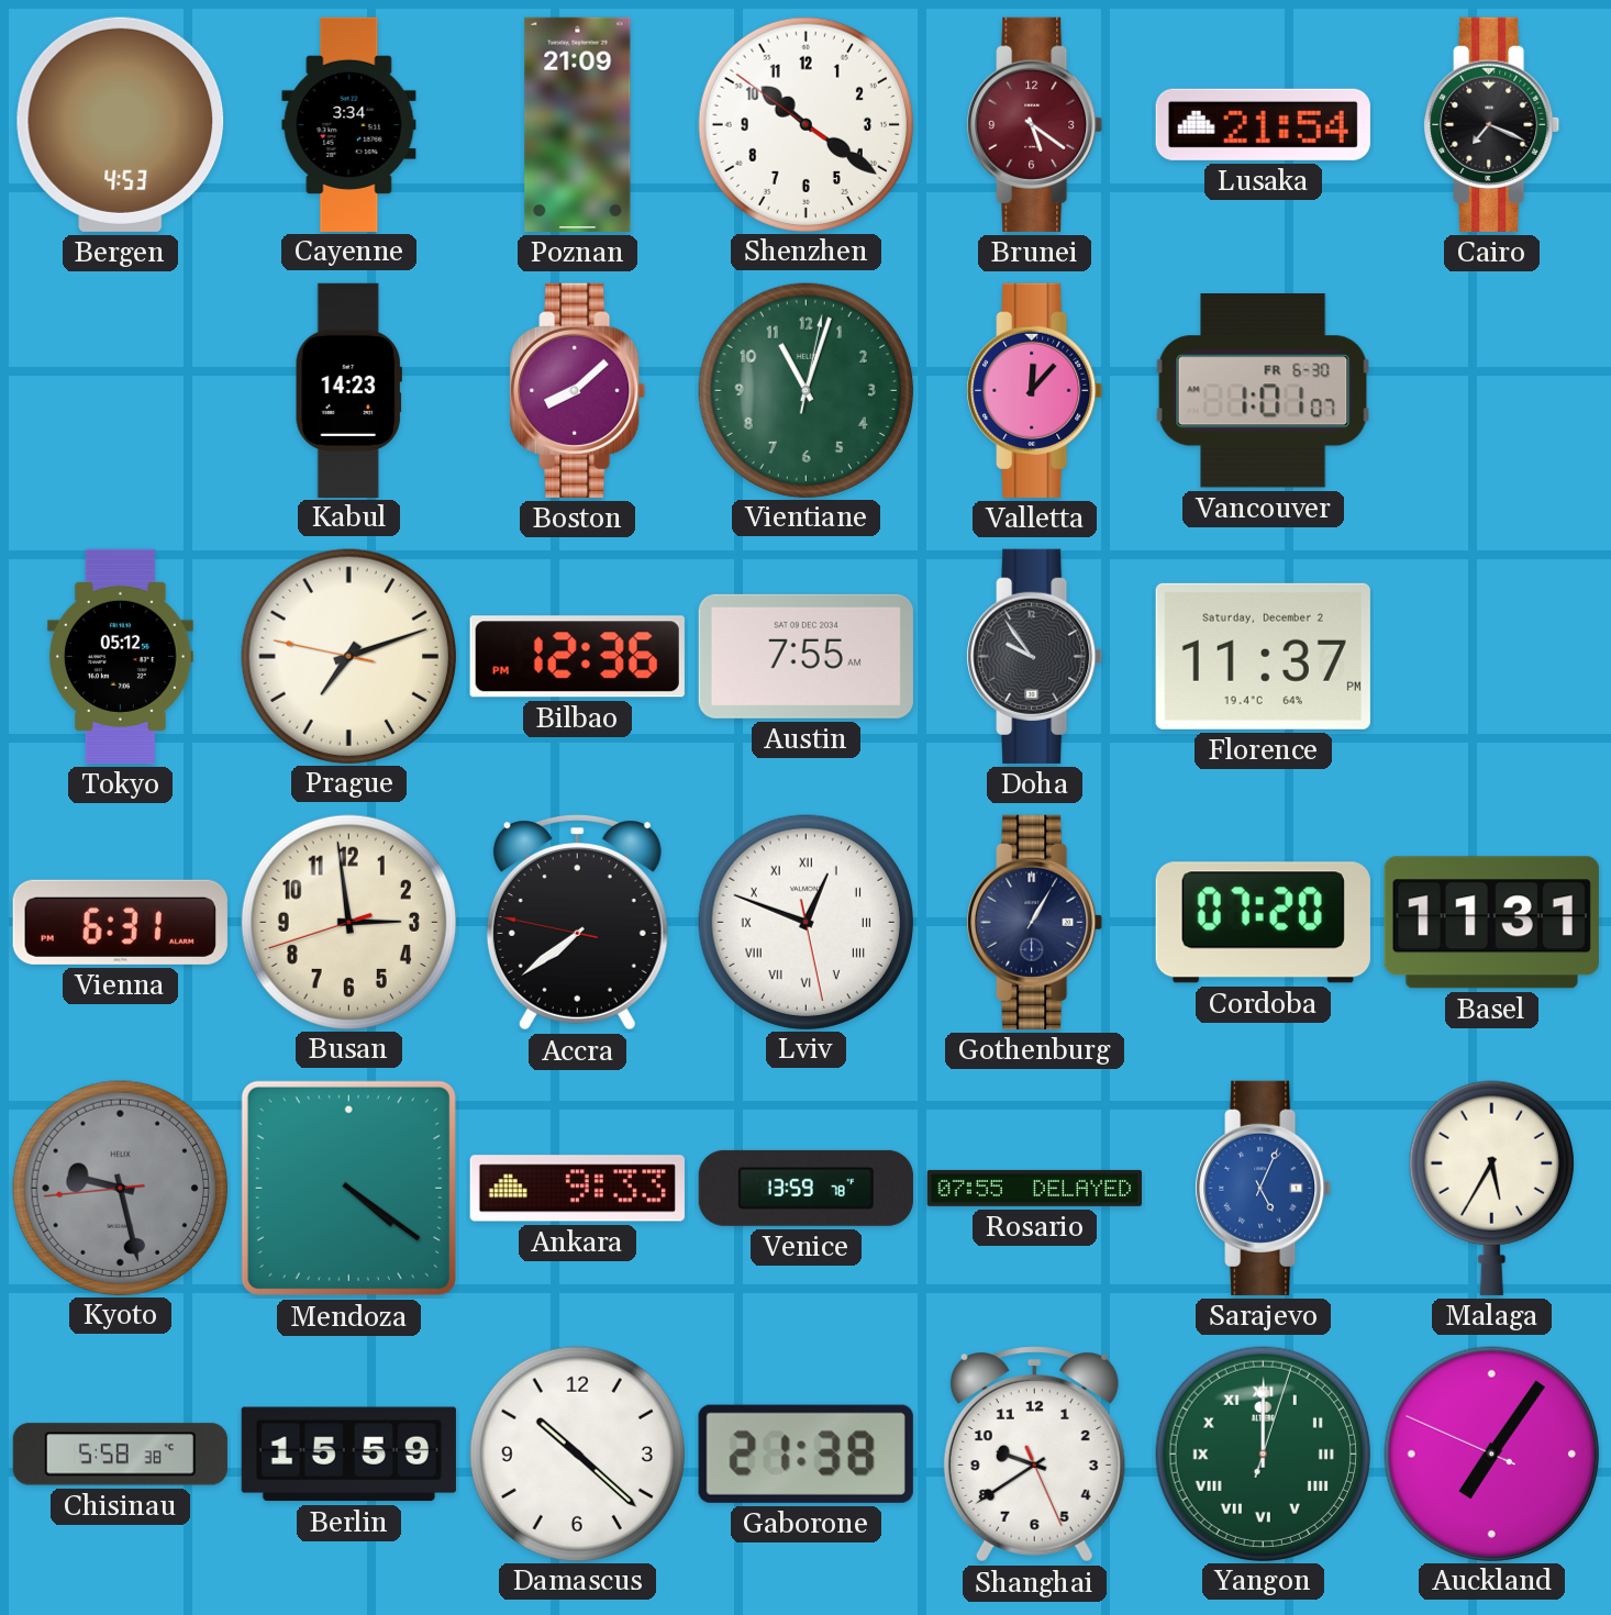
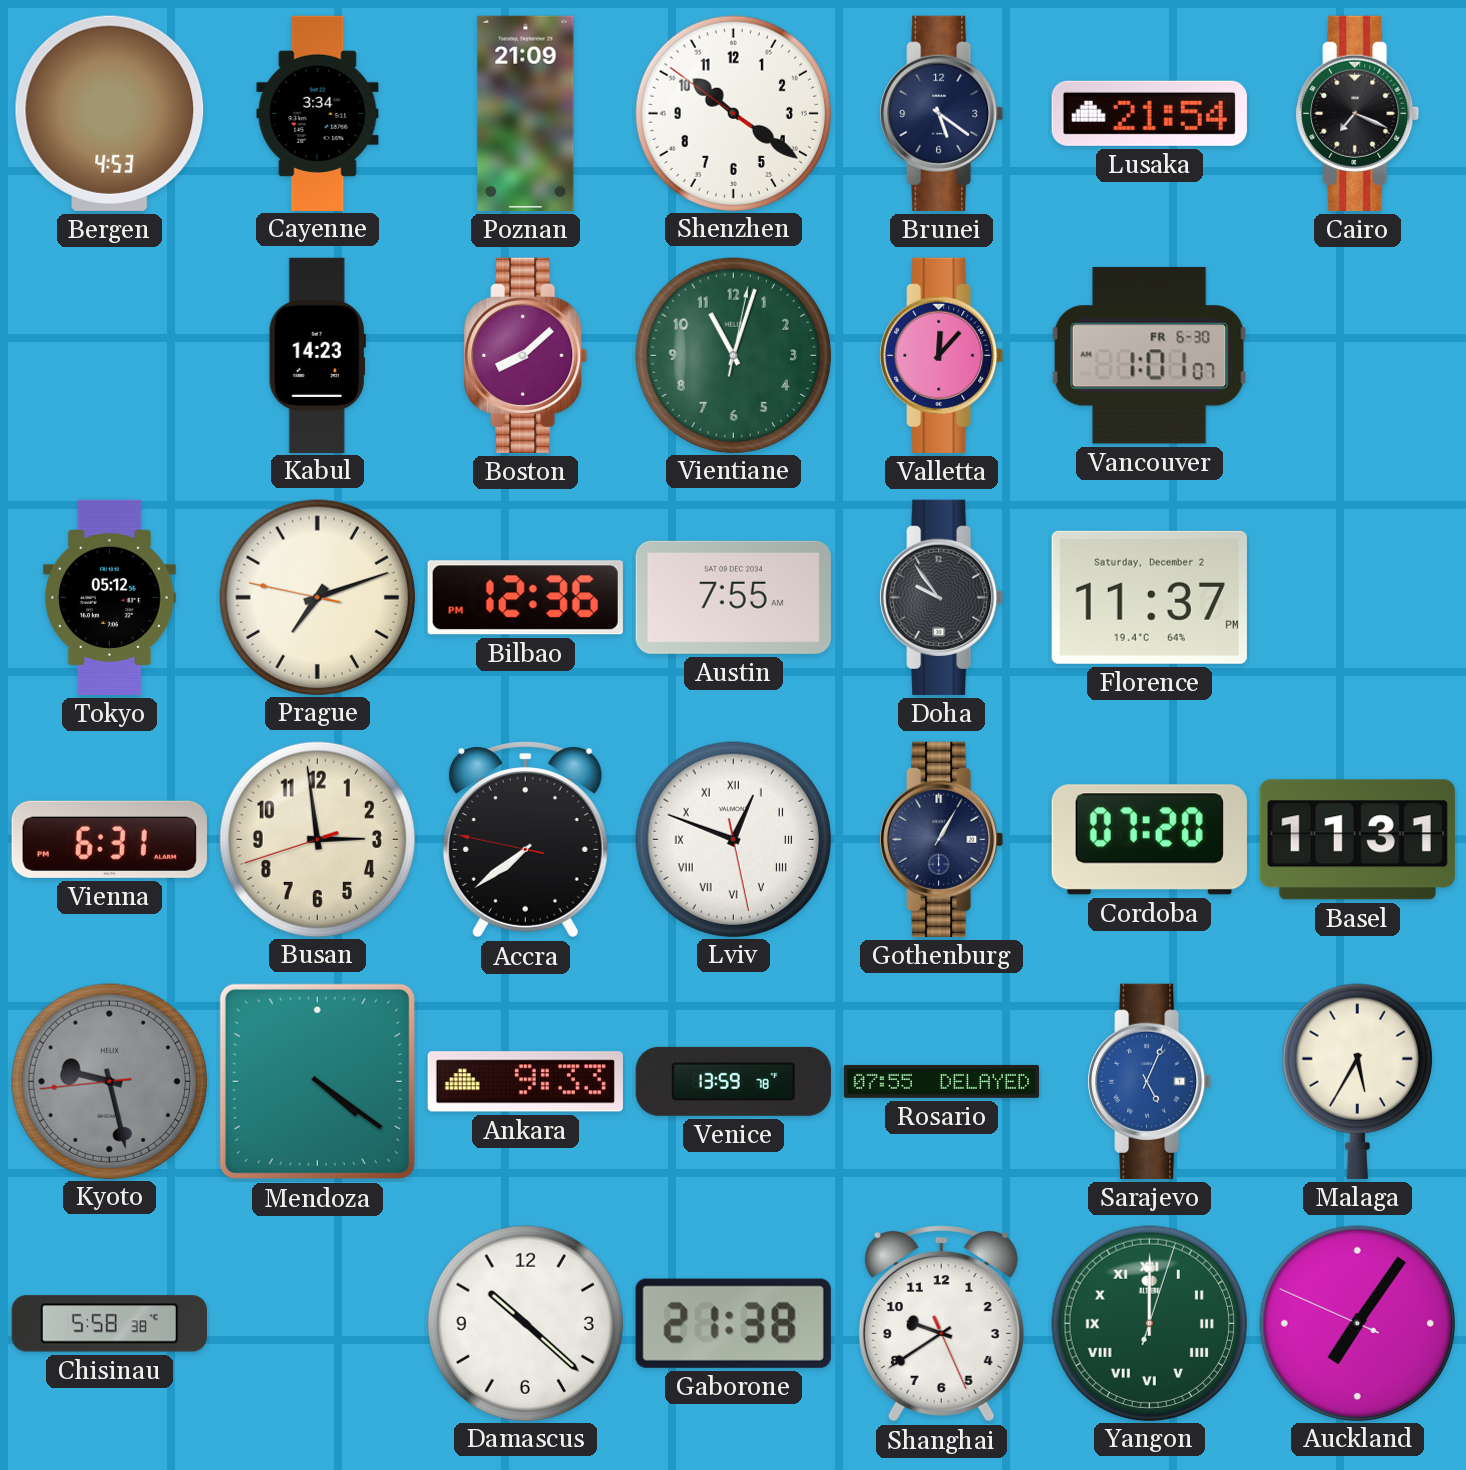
Brunei dial: burgundy -> navy (942, 113)
Berlin: 15:59 -> none (348, 1455)
